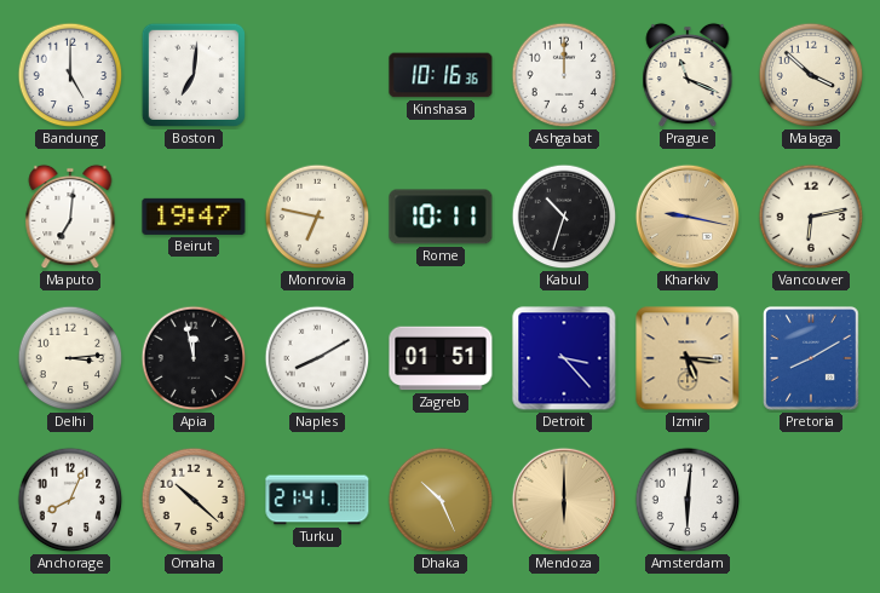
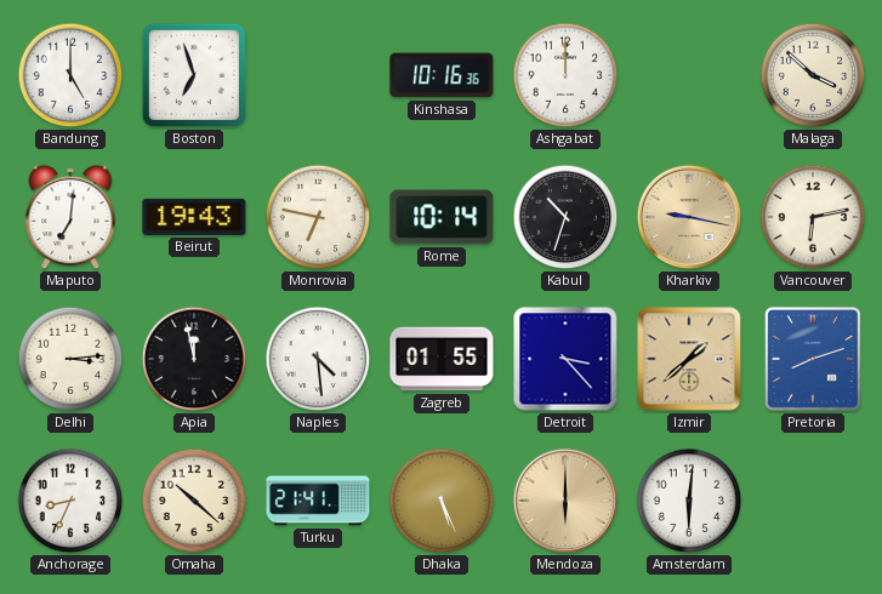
Boston: 7:01 -> 6:57 (194, 75)
Prague: 11:19 -> none (688, 75)
Beirut: 19:47 -> 19:43 (194, 217)
Rome: 10:11 -> 10:14 (442, 217)
Naples: 8:10 -> 4:29 (318, 359)
Zagreb: 01:51 -> 01:55 (442, 359)
Izmir: 5:16 -> 1:38 (689, 359)
Pretoria: 8:10 -> 8:12 (813, 360)
Anchorage: 8:04 -> 8:34 (70, 501)
Dhaka: 10:26 -> 5:26 (442, 501)
